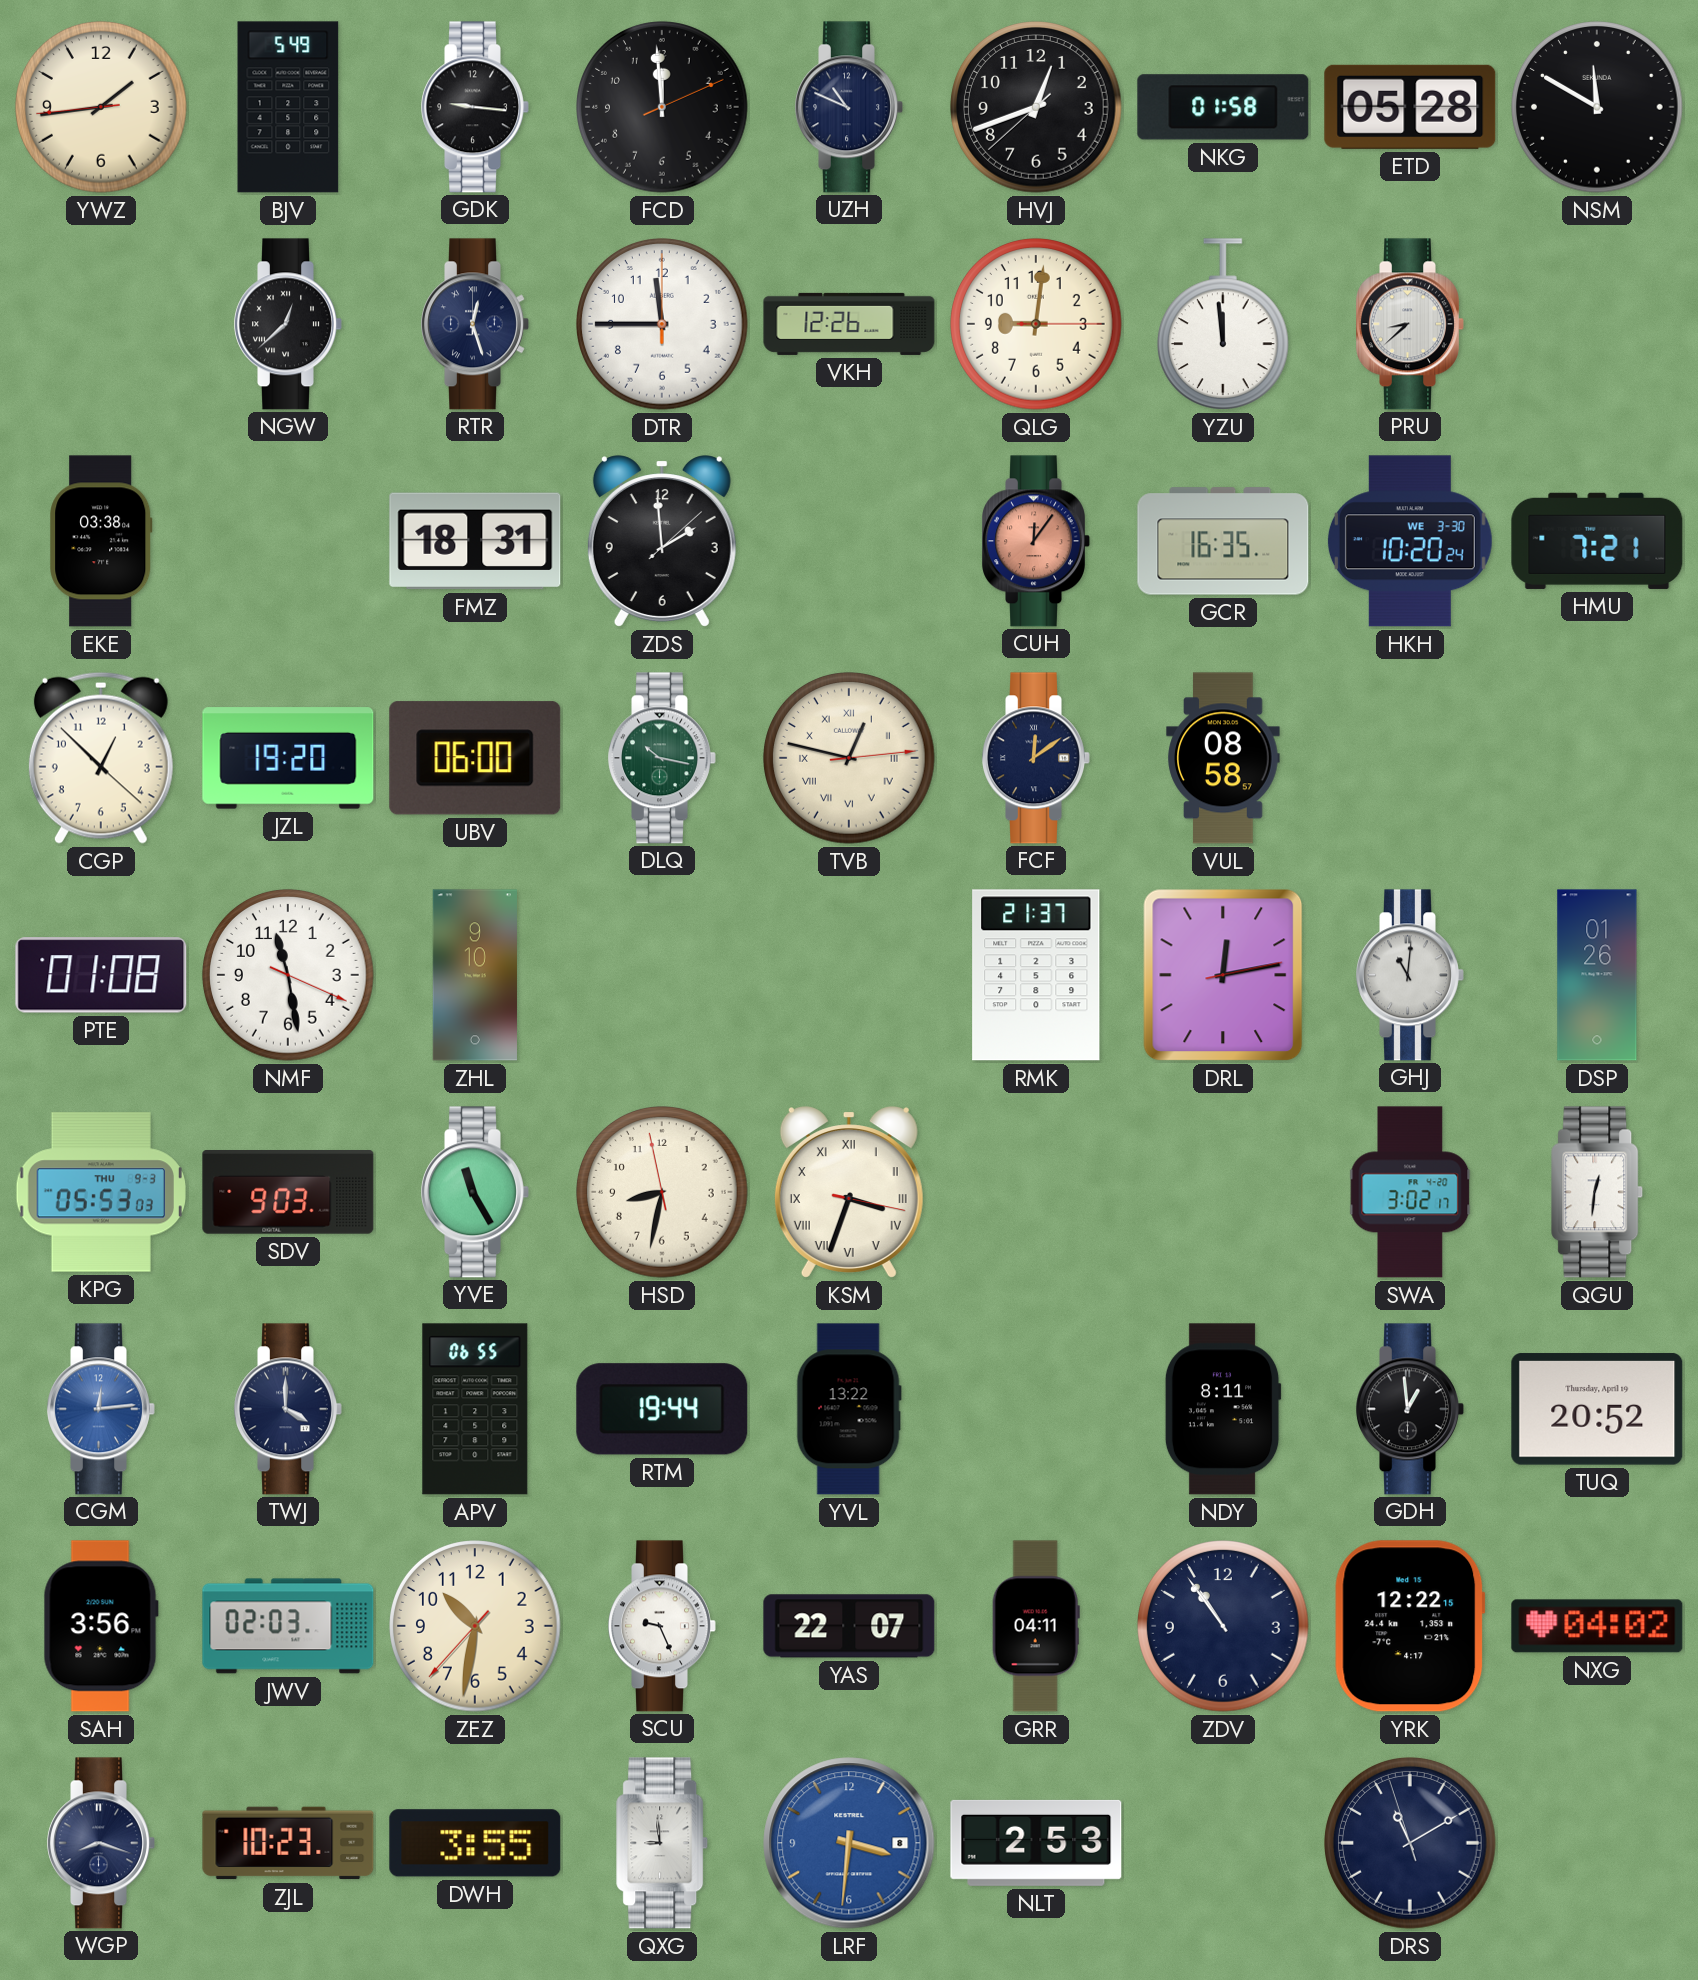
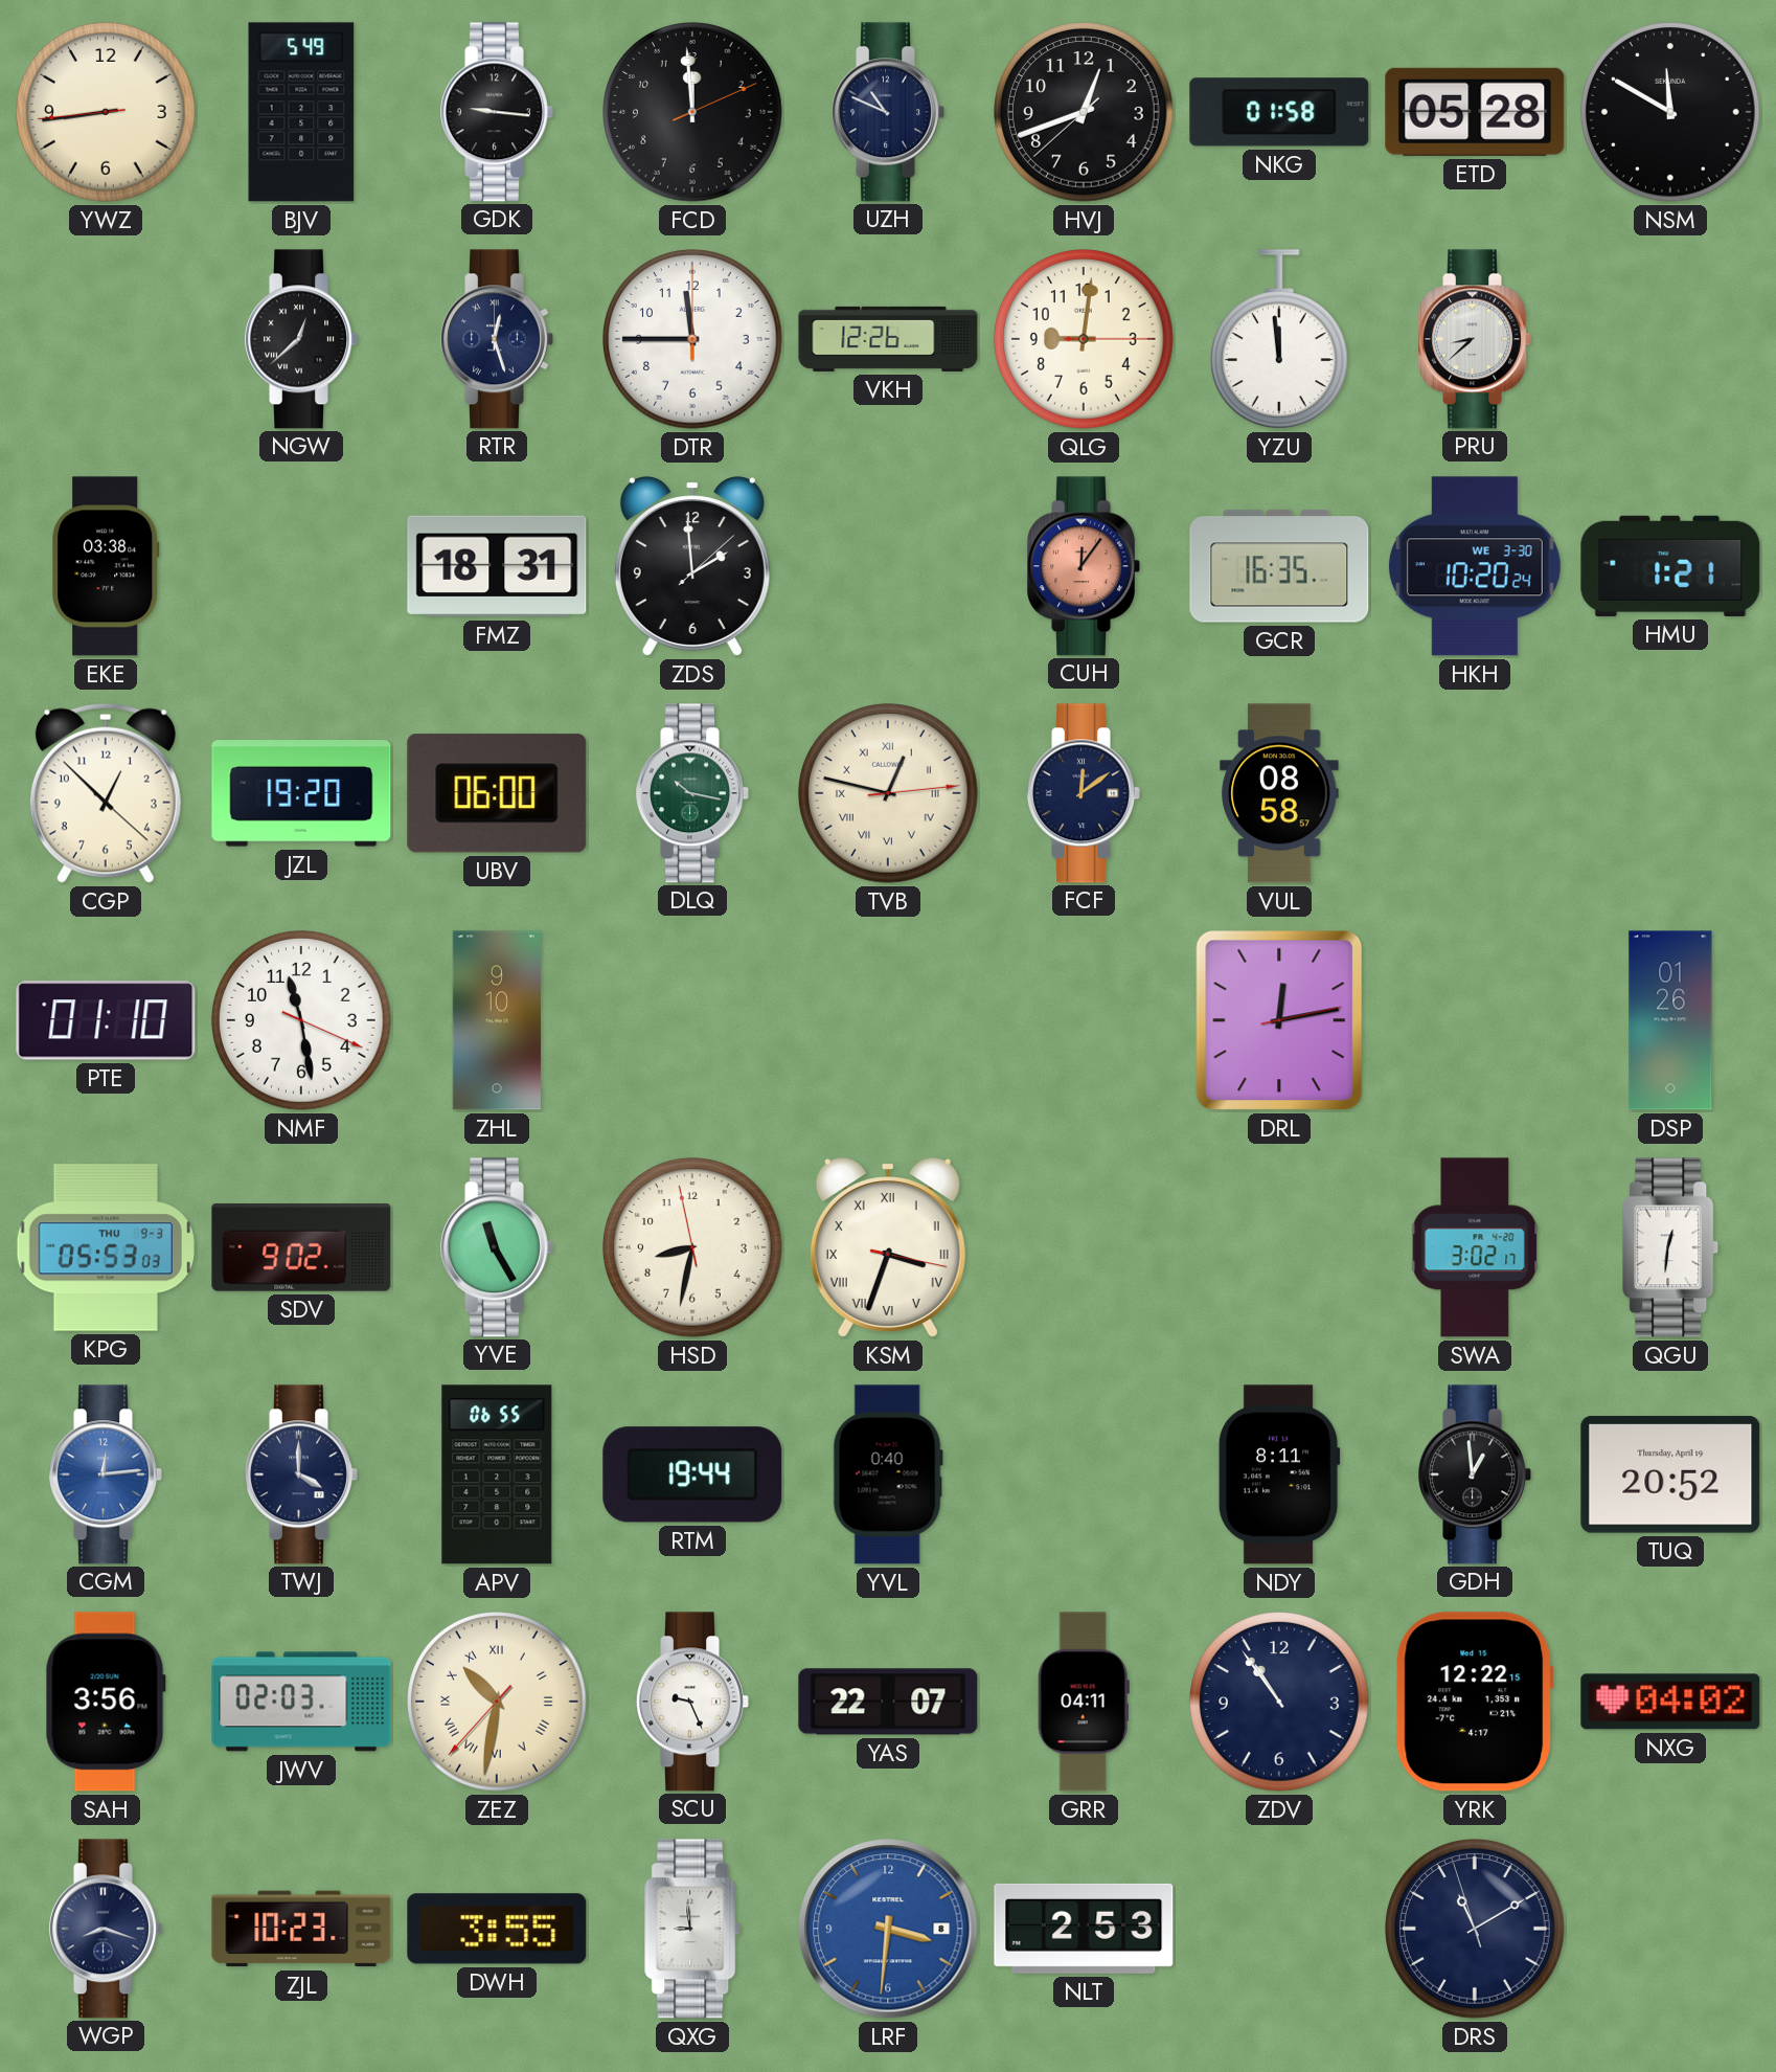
YWZ: 1:43 -> 8:43 (106, 112)
HMU: 7:21 -> 1:21 (1670, 566)
PTE: 01:08 -> 01:10 (106, 1020)
RMK: 21:37 -> none (1036, 975)
GHJ: 11:01 -> none (1411, 975)
SDV: 9:03 -> 9:02 (301, 1247)
YVL: 13:22 -> 0:40 (888, 1474)
ZEZ numerals: Arabic -> Roman (497, 1702)
